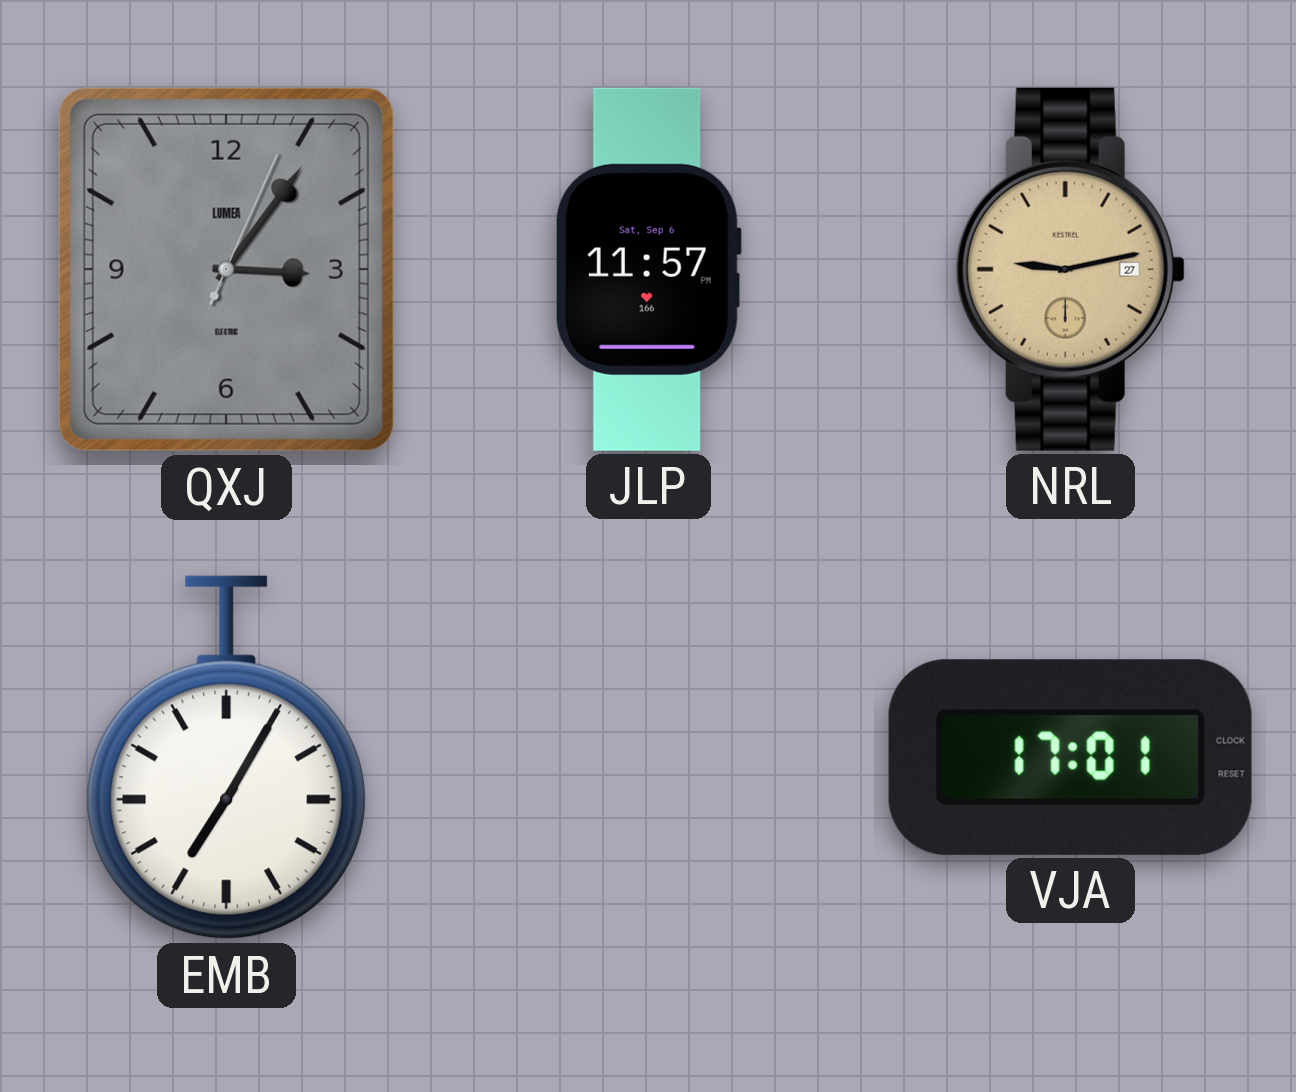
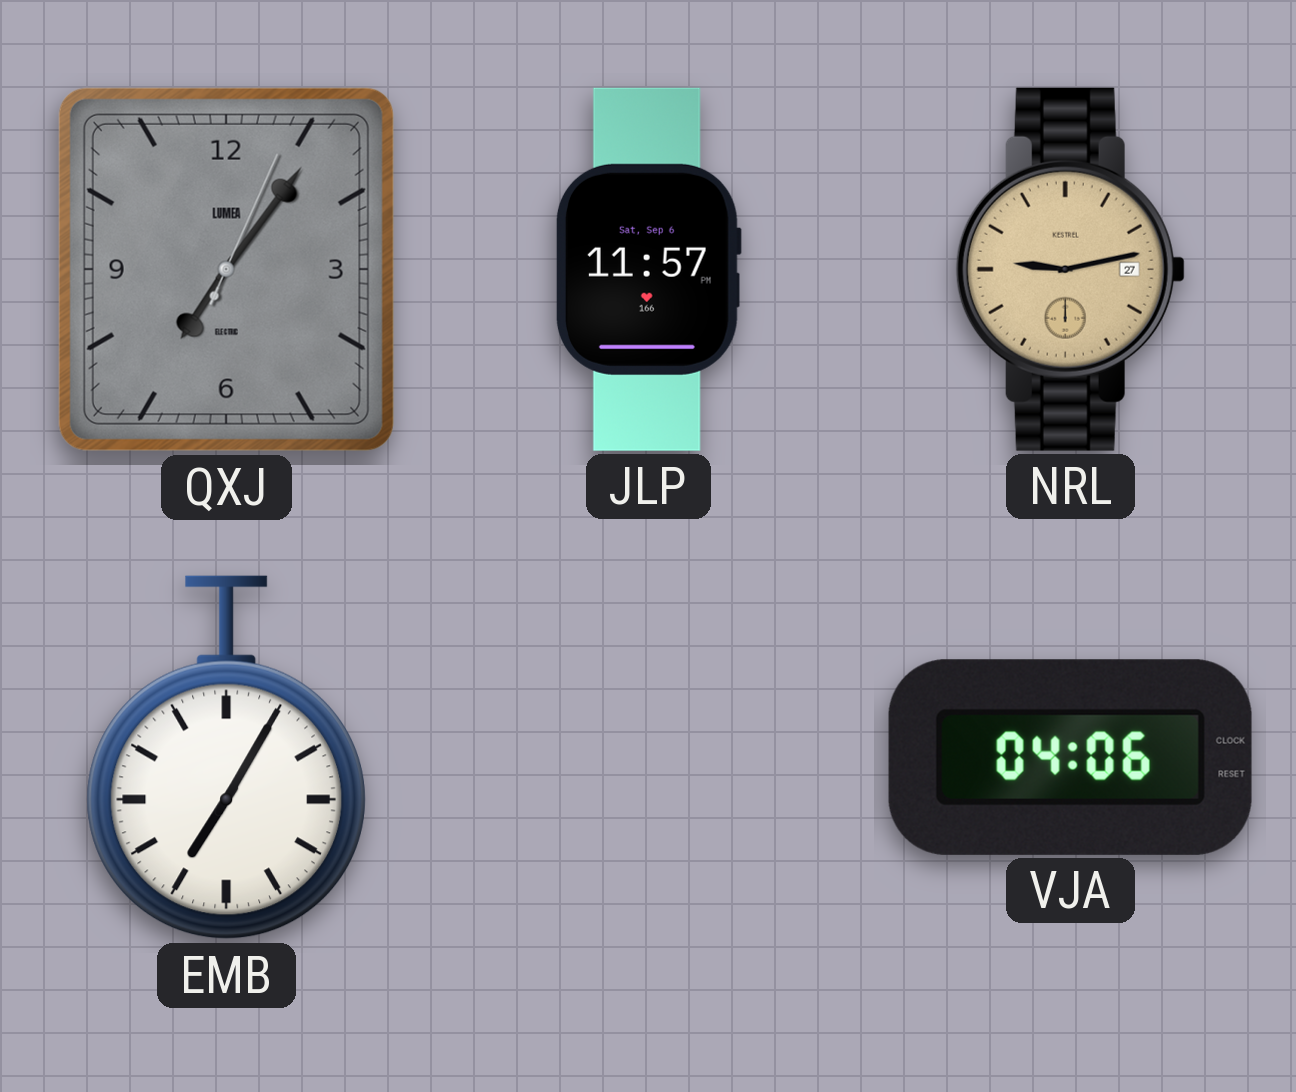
QXJ: 3:06 -> 7:06 (226, 269)
VJA: 17:01 -> 04:06 (1070, 757)
